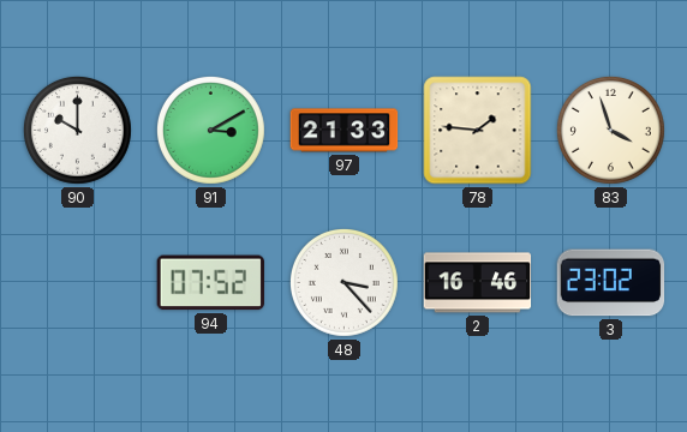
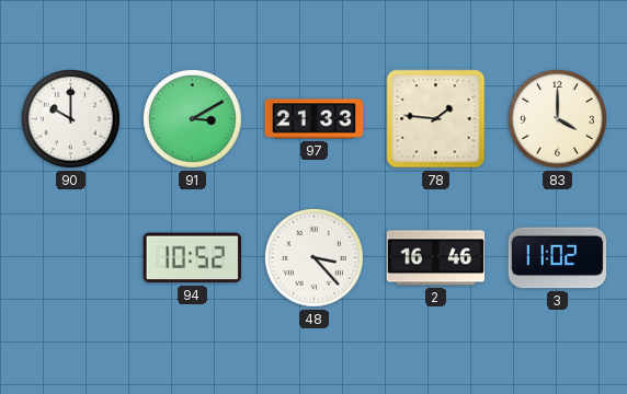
83: 3:57 -> 4:00 (557, 118)
94: 07:52 -> 10:52 (192, 258)
3: 23:02 -> 11:02 (558, 258)
